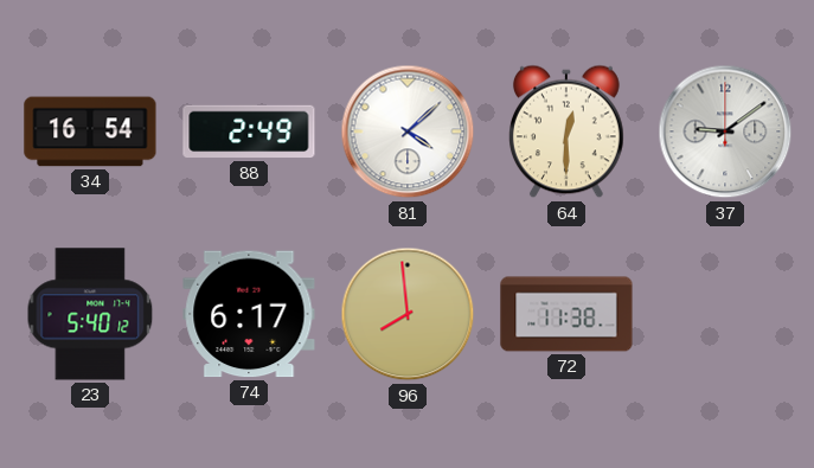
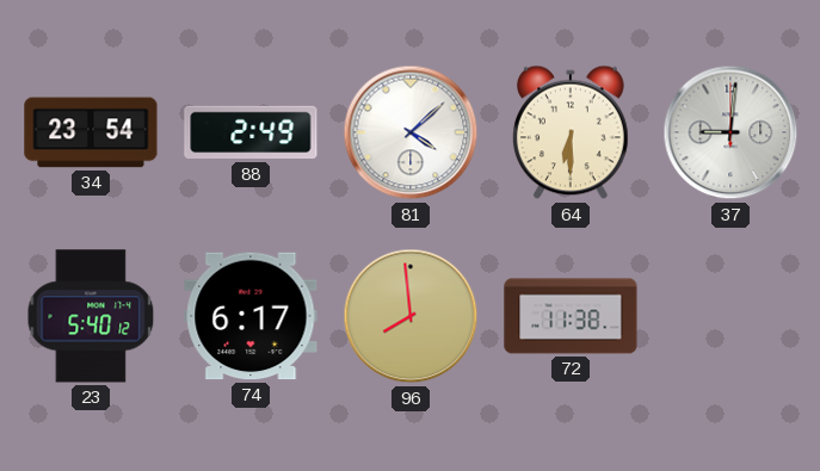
34: 16:54 -> 23:54 (91, 132)
64: 12:30 -> 6:30 (572, 132)
37: 9:09 -> 9:01 (730, 132)
